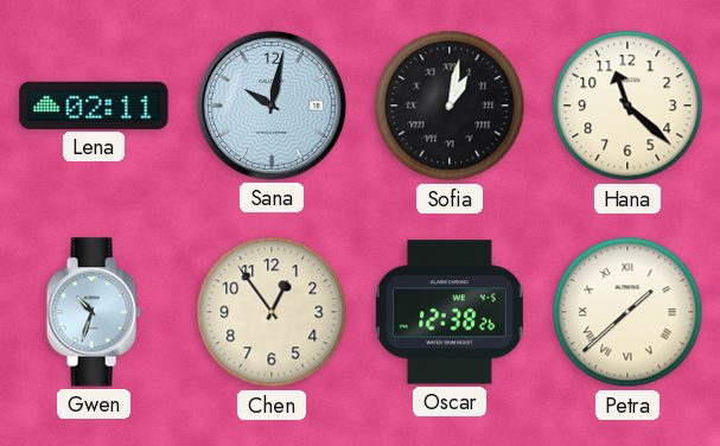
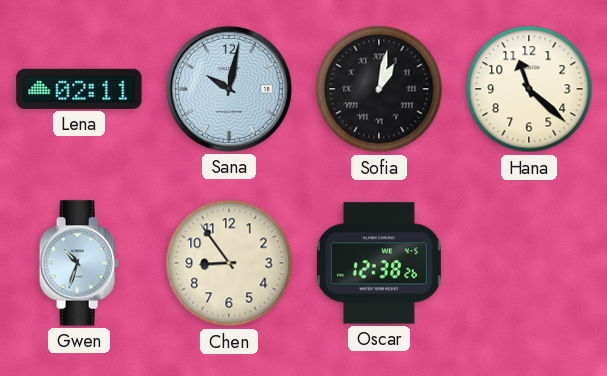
Chen: 12:54 -> 8:54 (229, 263)
Petra: 1:38 -> none (627, 312)
